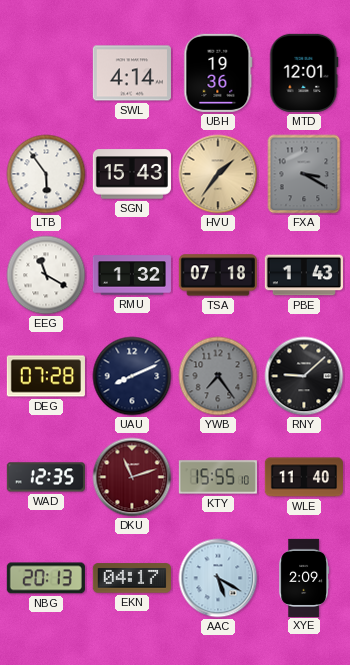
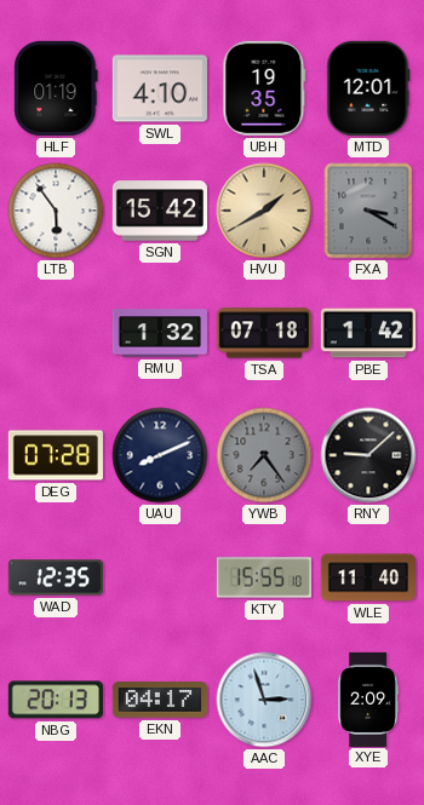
HLF: none -> 01:19 (56, 88)
SWL: 4:14 -> 4:10 (160, 88)
UBH: 19:36 -> 19:35 (264, 88)
SGN: 15:43 -> 15:42 (160, 211)
HVU: 1:36 -> 1:40 (264, 211)
EEG: 11:20 -> none (46, 275)
PBE: 1:43 -> 1:42 (368, 333)
DKU: 11:12 -> none (132, 477)
AAC: 5:20 -> 2:57 (264, 700)
